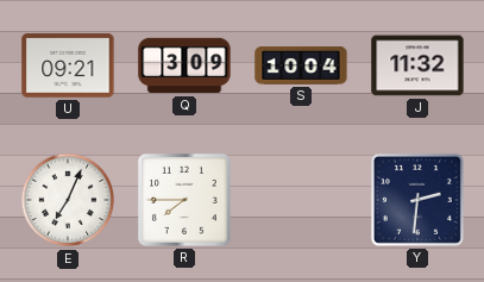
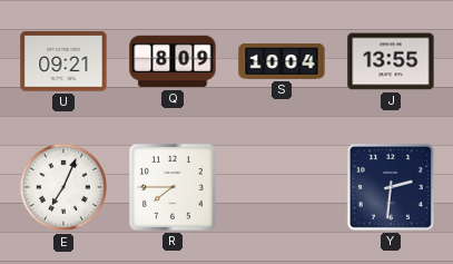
Q: 3:09 -> 8:09 (173, 61)
J: 11:32 -> 13:55 (391, 61)
